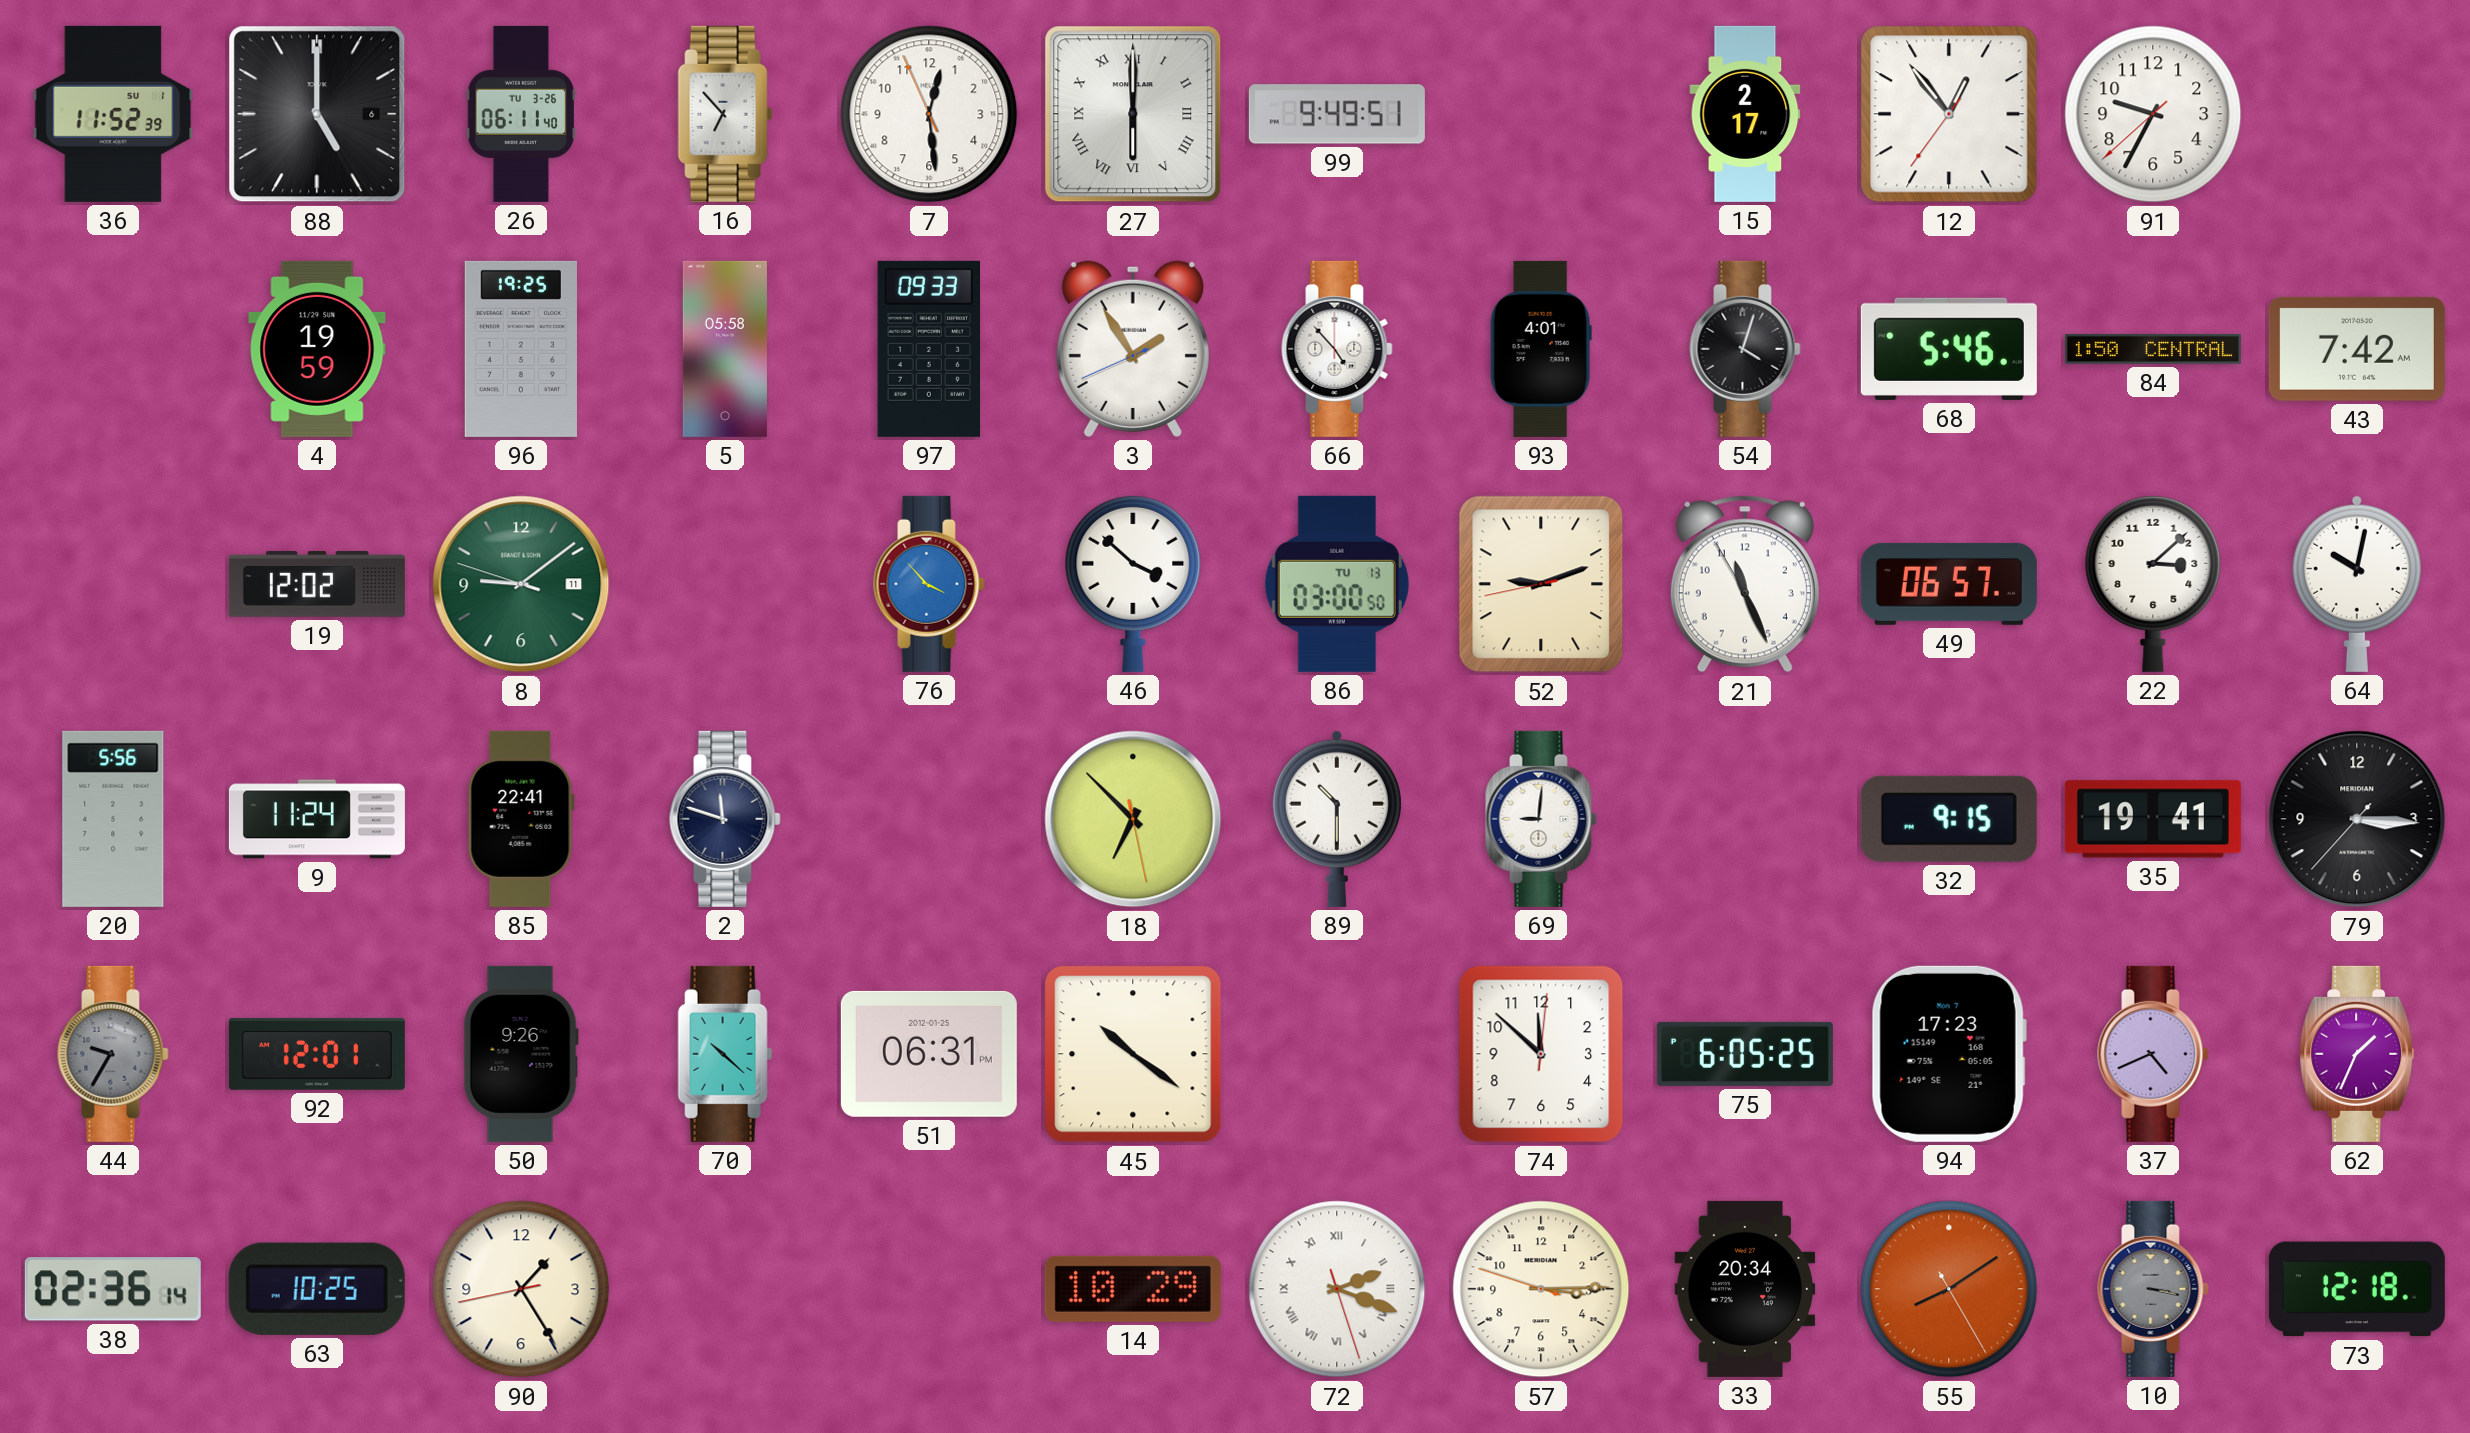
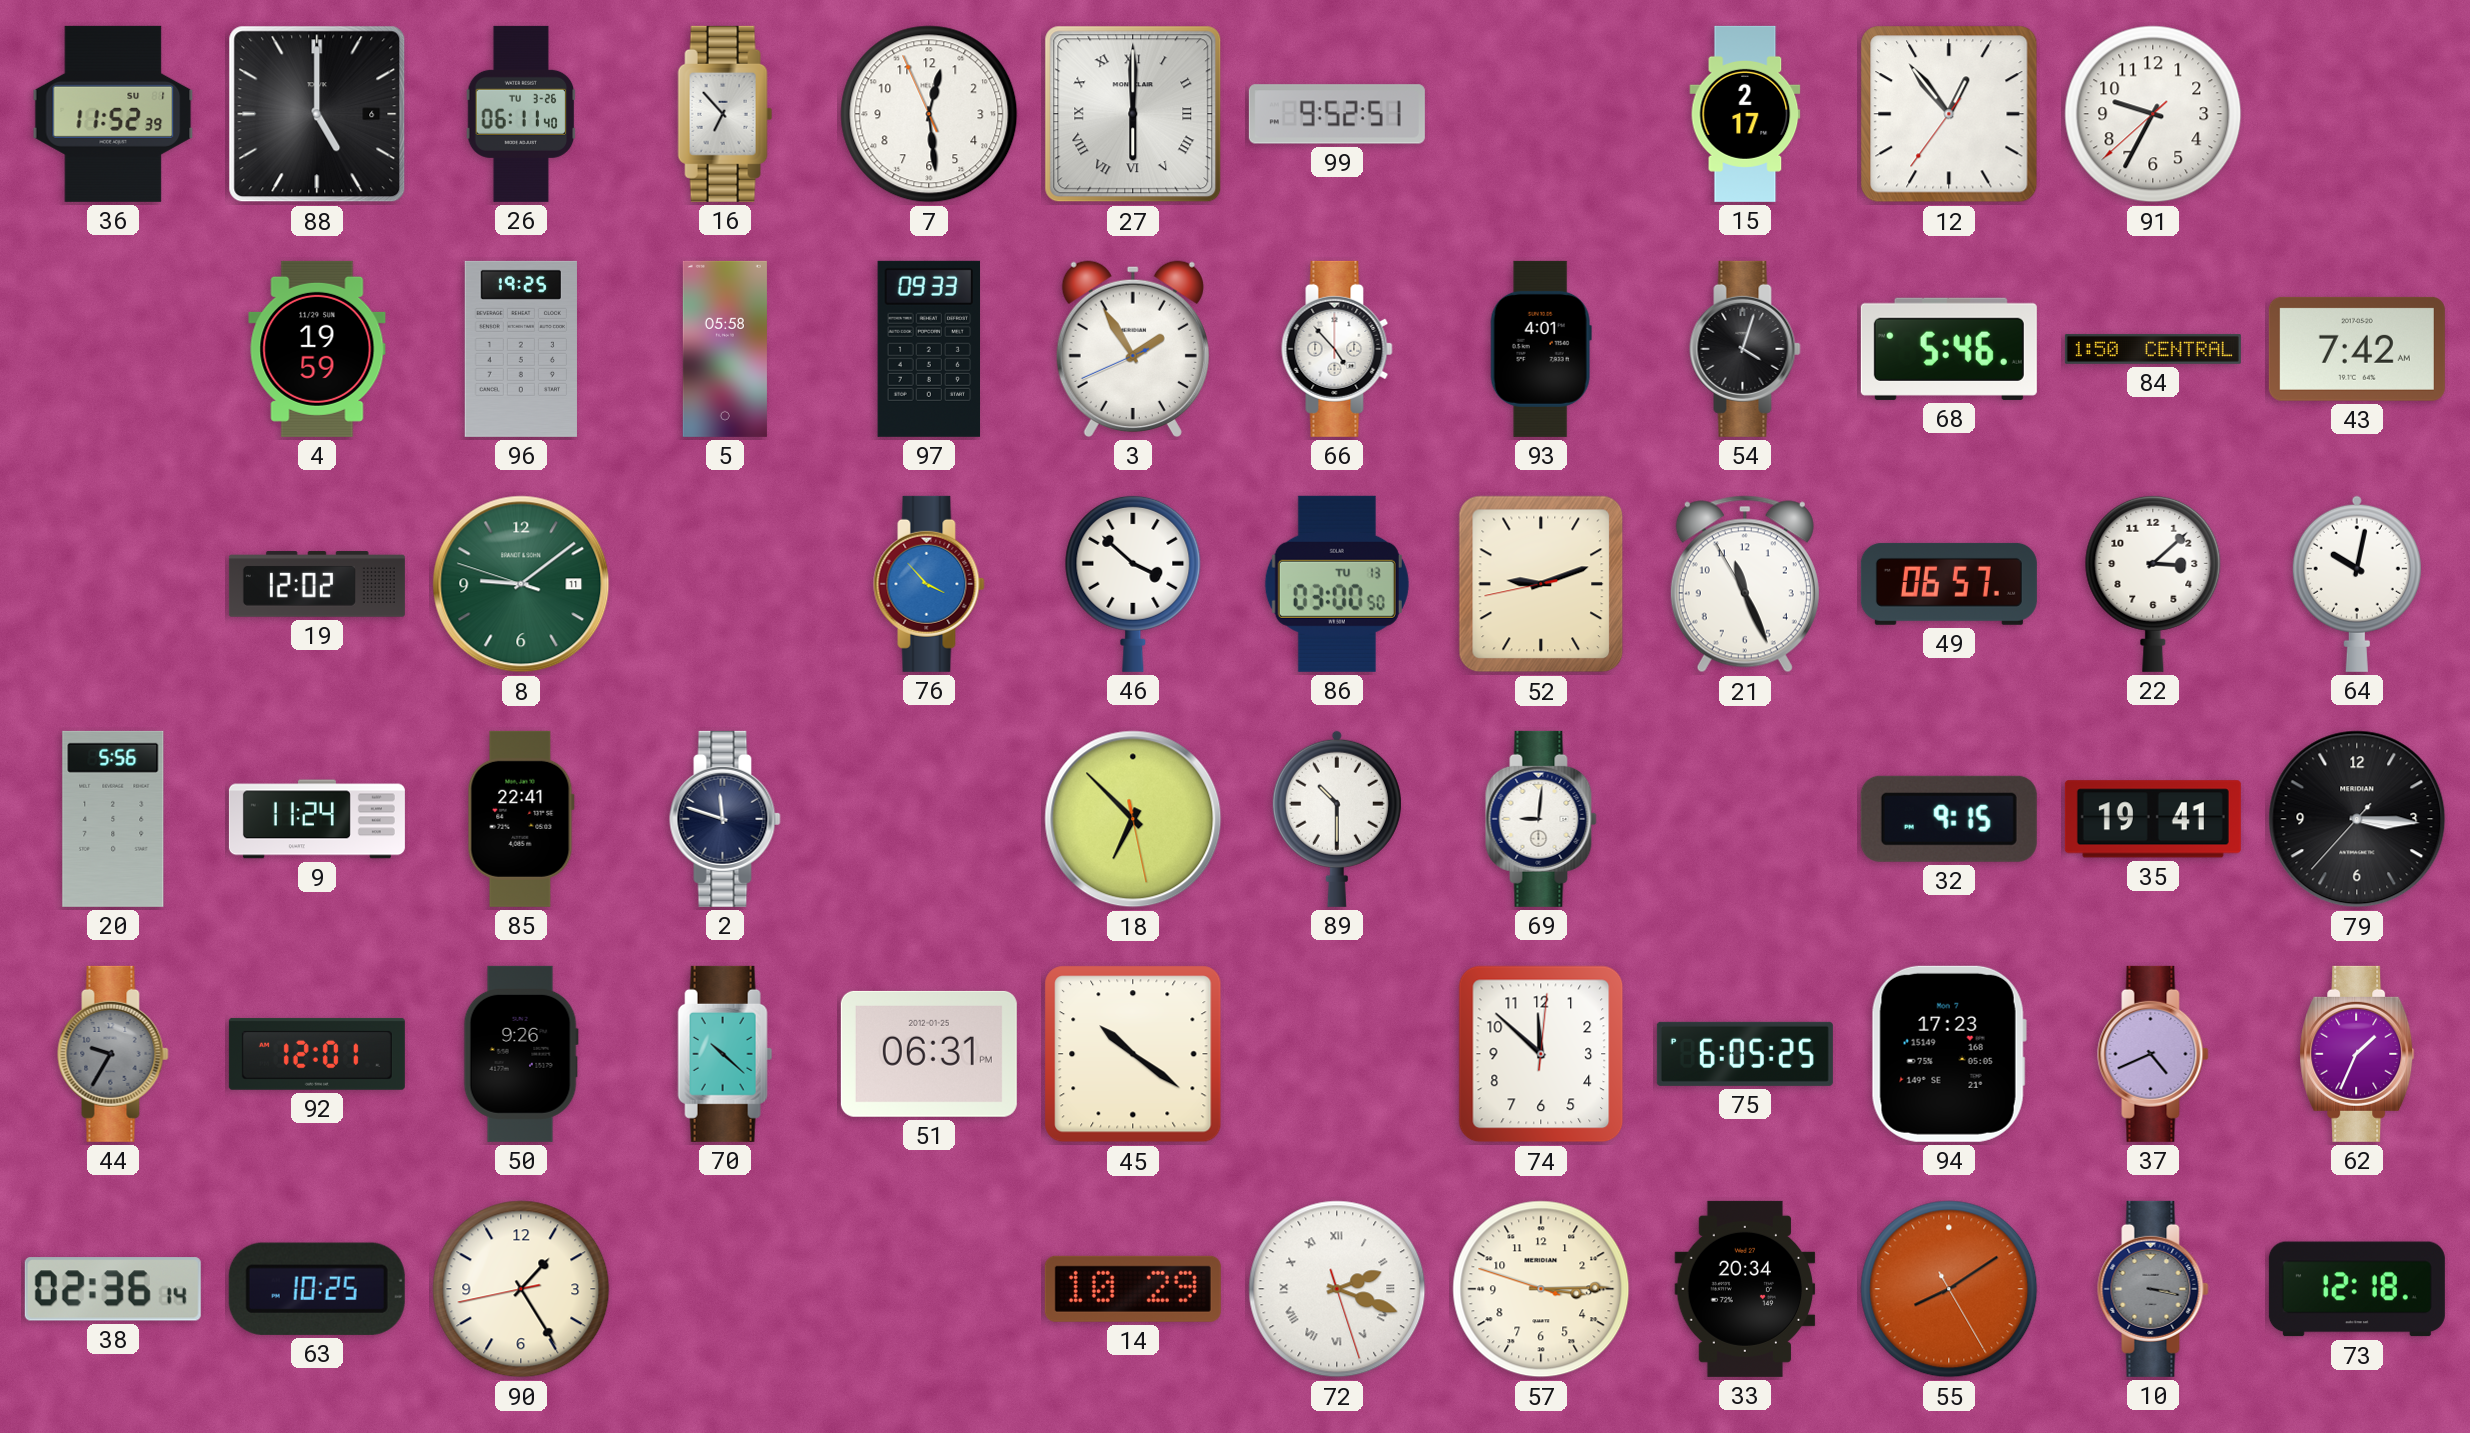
99: 9:49 -> 9:52 (1337, 114)
